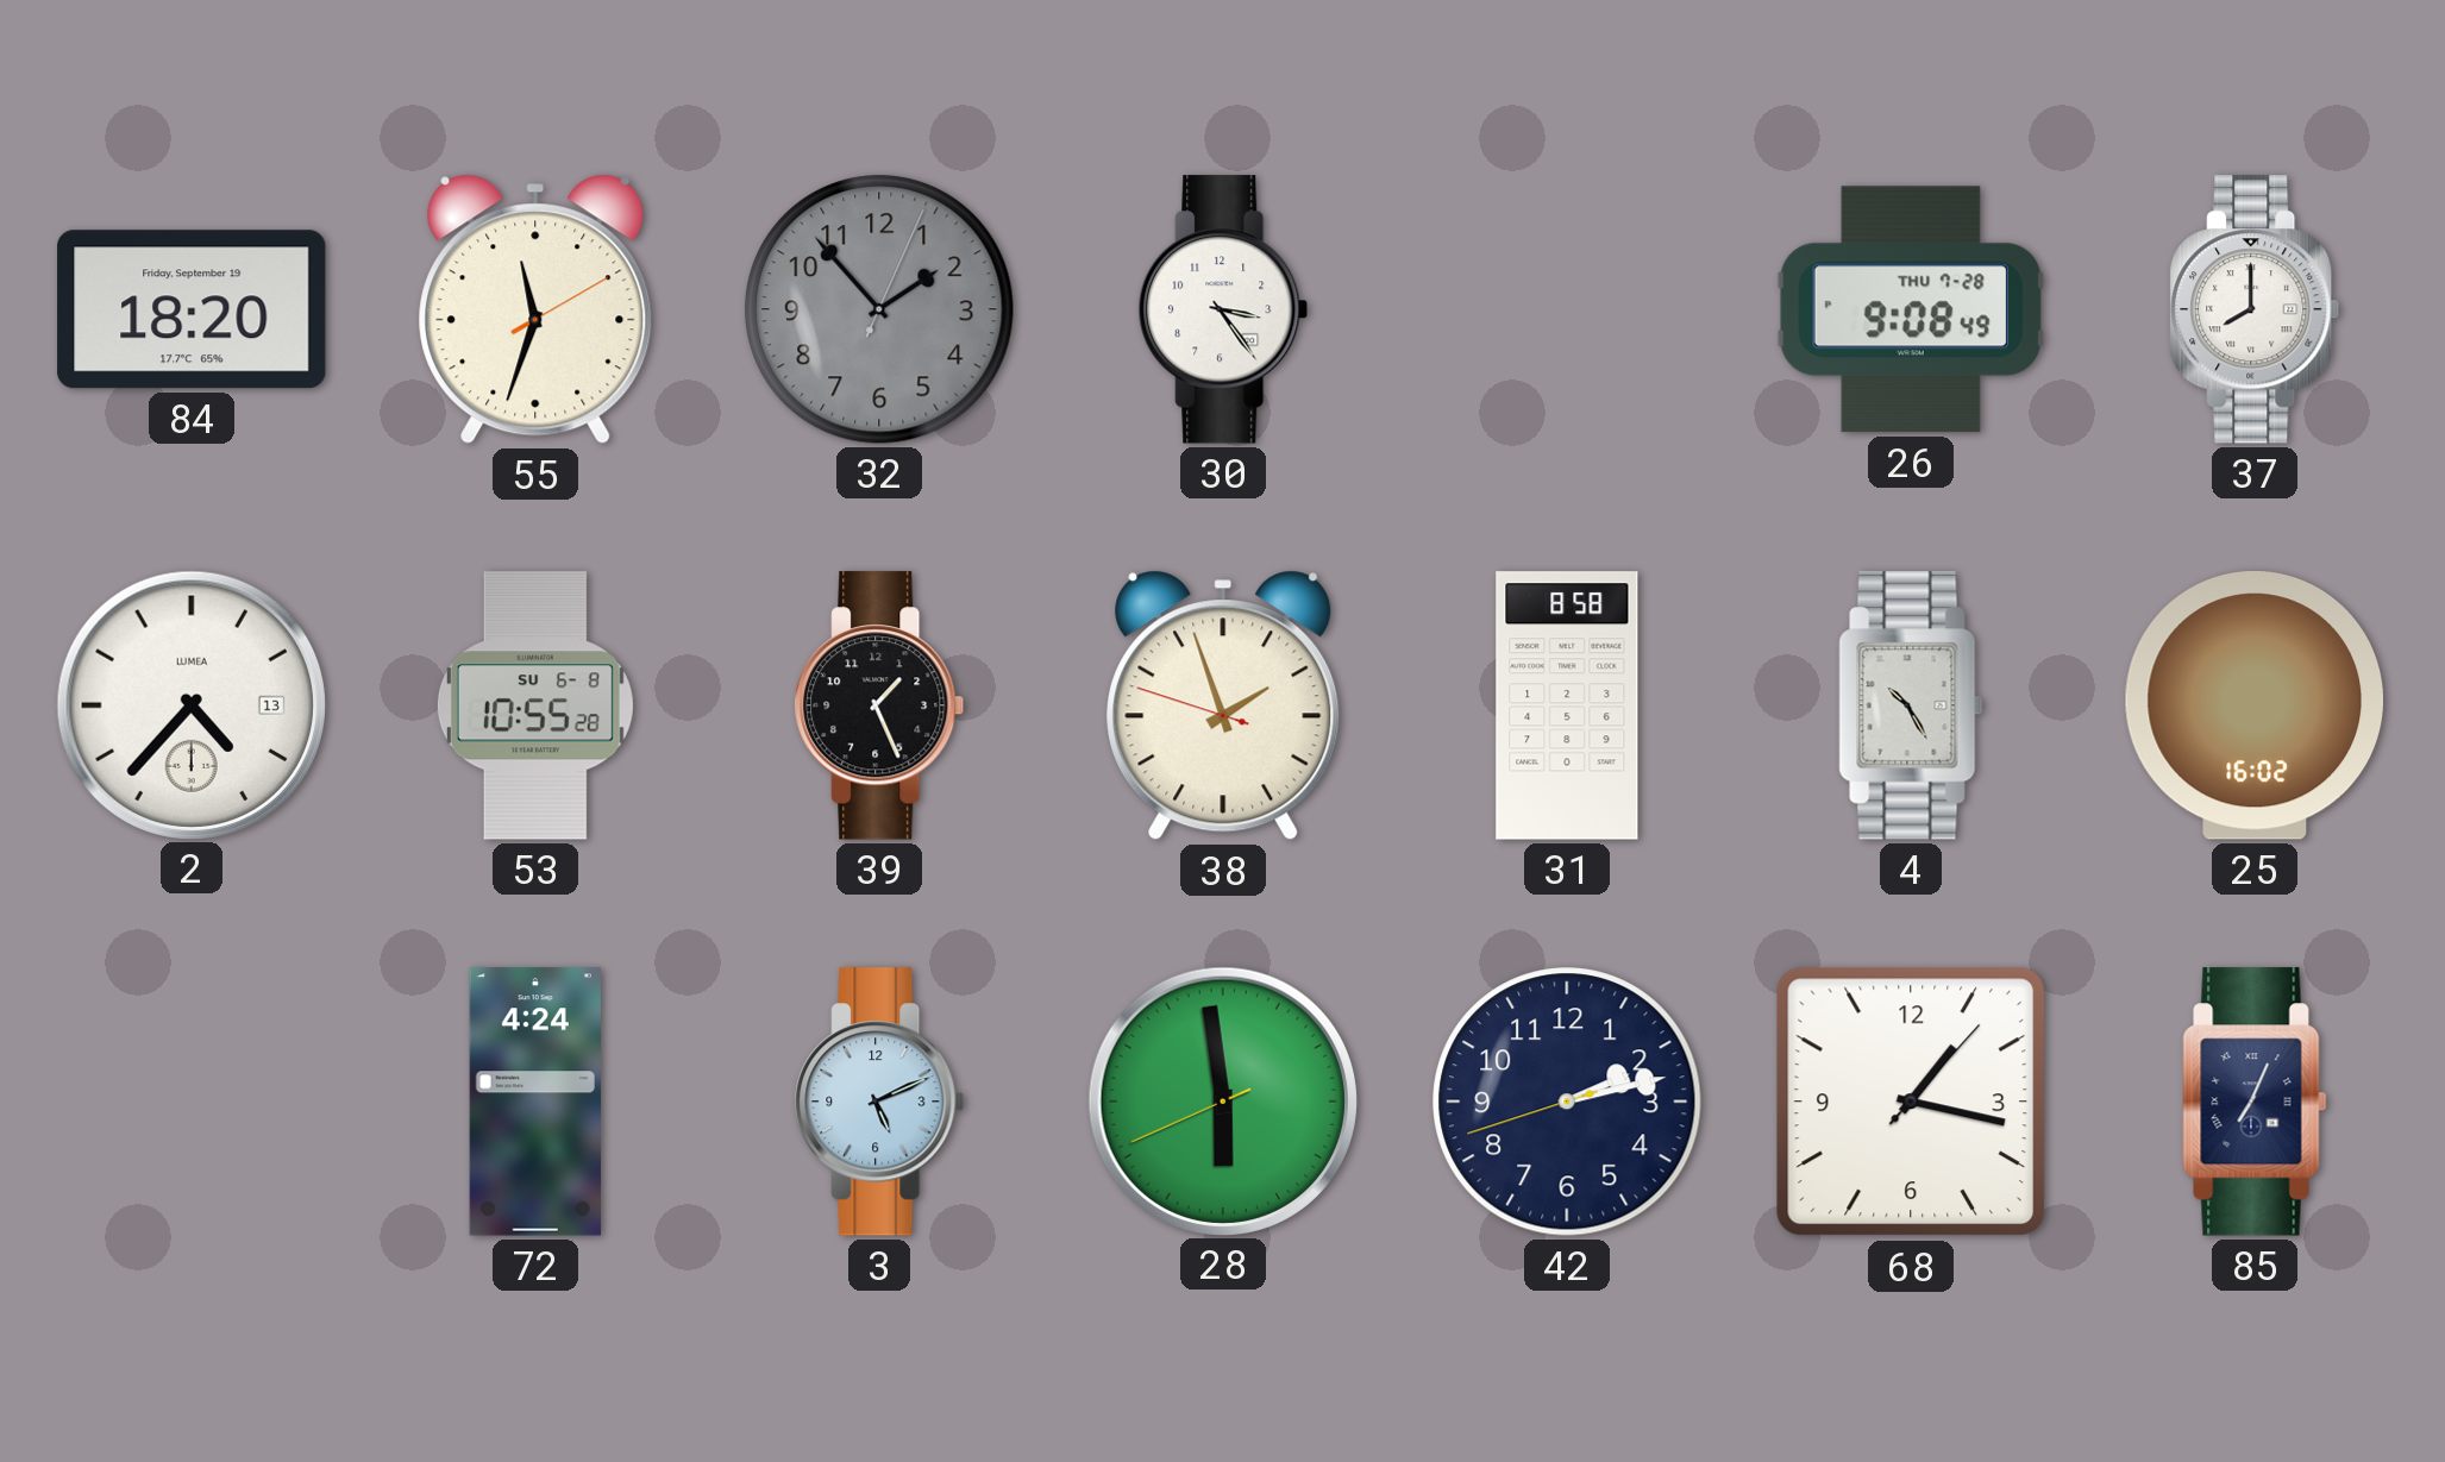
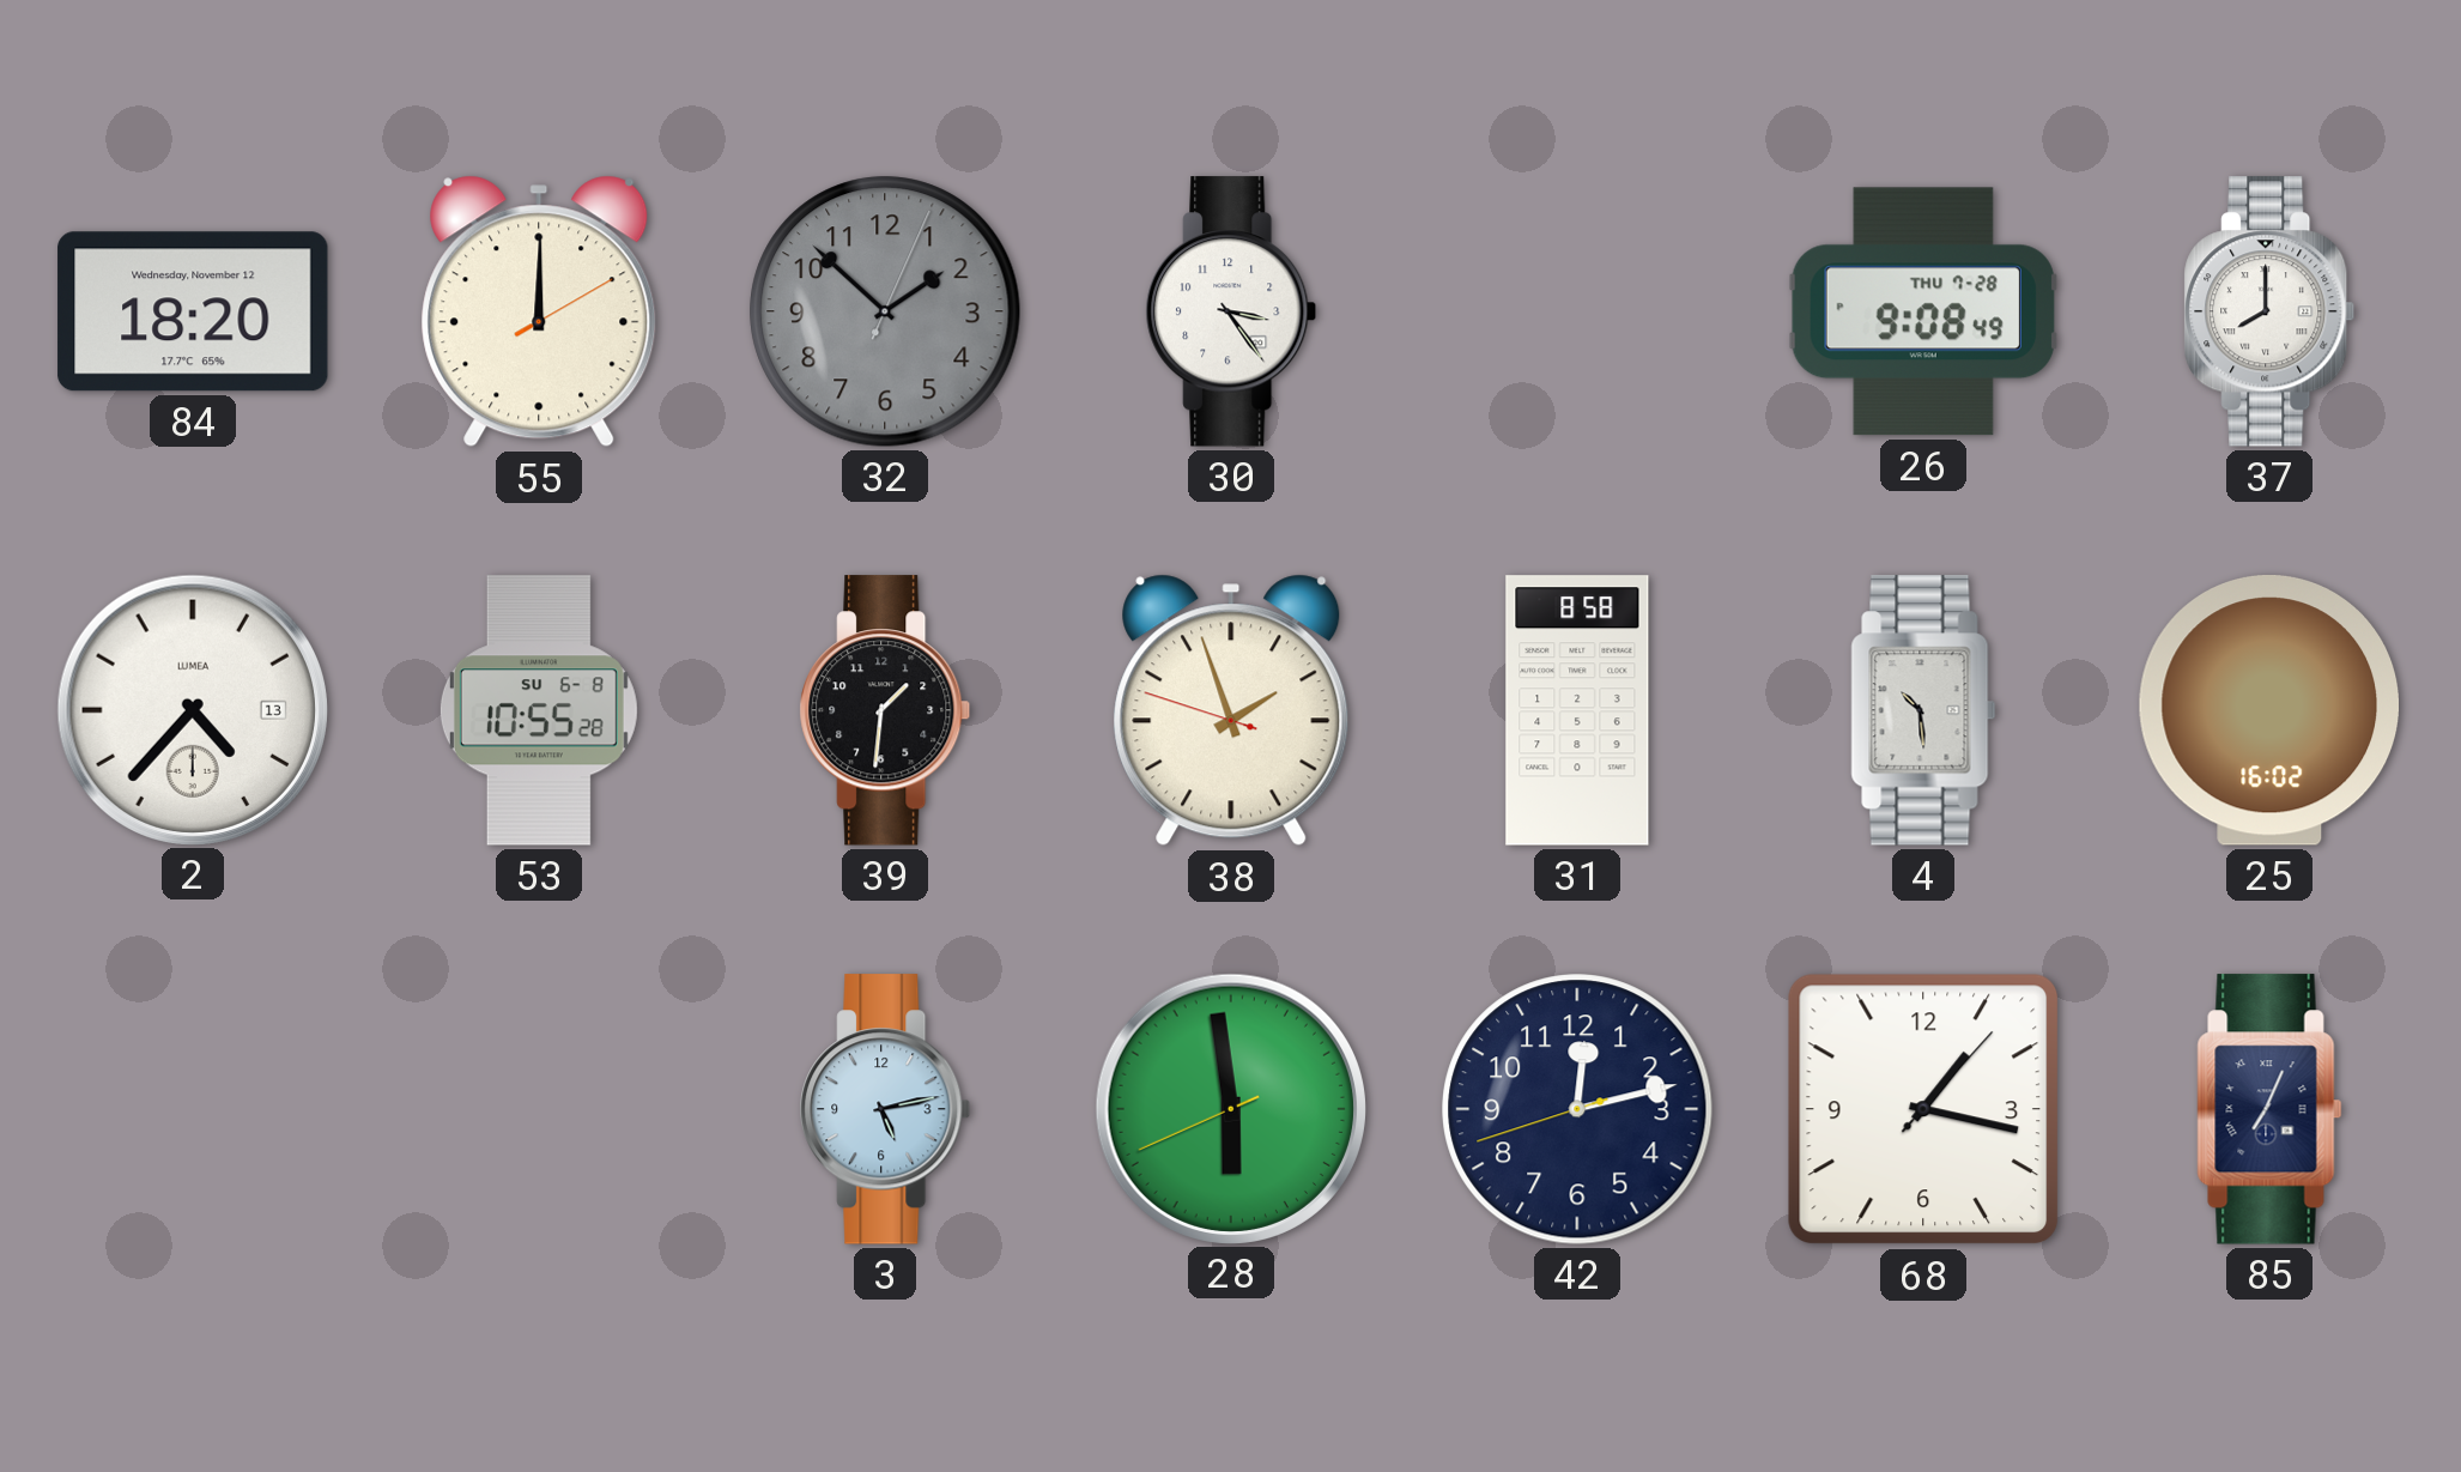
84 date: Friday, September 19 -> Wednesday, November 12 (193, 311)
55: 11:33 -> 12:00 (539, 311)
32: 1:53 -> 1:52 (885, 311)
39: 1:26 -> 1:31 (885, 710)
4: 10:25 -> 10:29 (1923, 710)
72: 4:24 -> none (535, 1102)
3: 5:11 -> 5:13 (885, 1109)
42: 2:12 -> 12:12 (1577, 1109)
